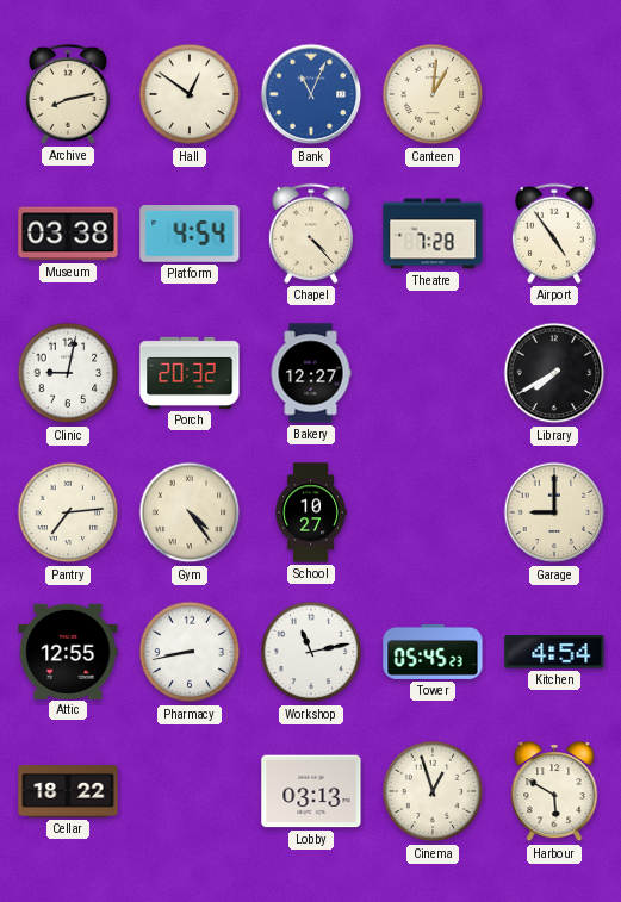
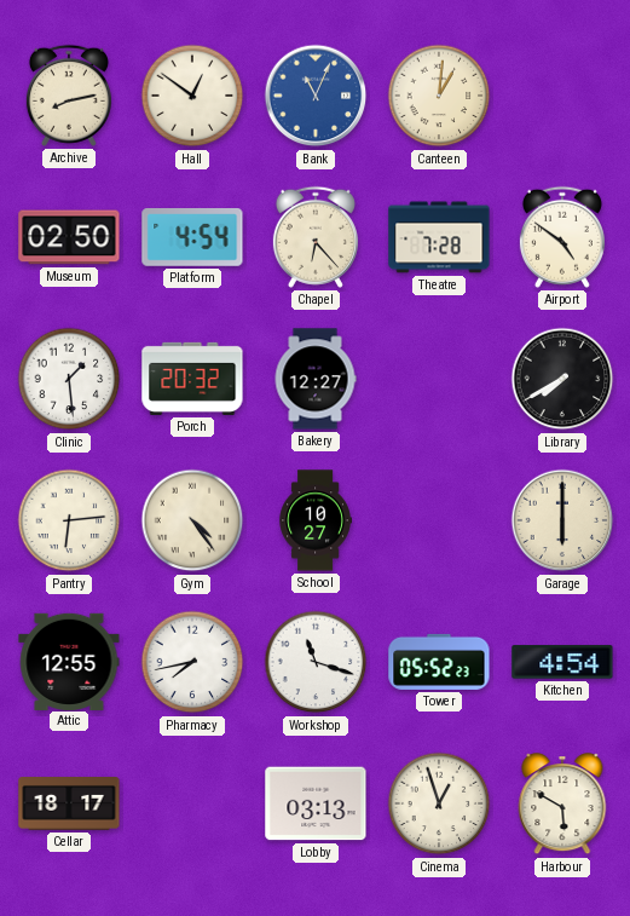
Museum: 03:38 -> 02:50 (69, 237)
Chapel: 4:23 -> 6:23 (316, 237)
Airport: 4:54 -> 4:51 (562, 237)
Clinic: 9:02 -> 1:29 (69, 379)
Pantry: 7:14 -> 6:14 (69, 520)
Garage: 9:00 -> 6:00 (562, 520)
Pharmacy: 8:43 -> 7:43 (192, 662)
Workshop: 11:13 -> 11:18 (316, 662)
Tower: 05:45 -> 05:52 (439, 662)
Cellar: 18:22 -> 18:17 (69, 805)
